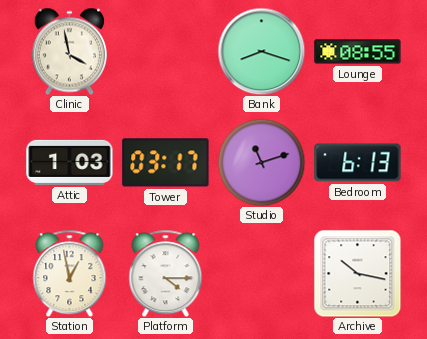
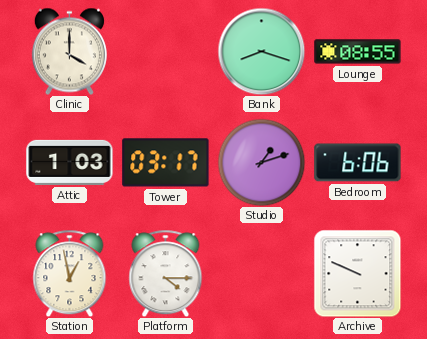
Clinic: 3:58 -> 4:00 (69, 51)
Studio: 11:12 -> 1:12 (261, 162)
Bedroom: 6:13 -> 6:06 (358, 163)
Archive: 10:17 -> 9:49 (357, 273)
